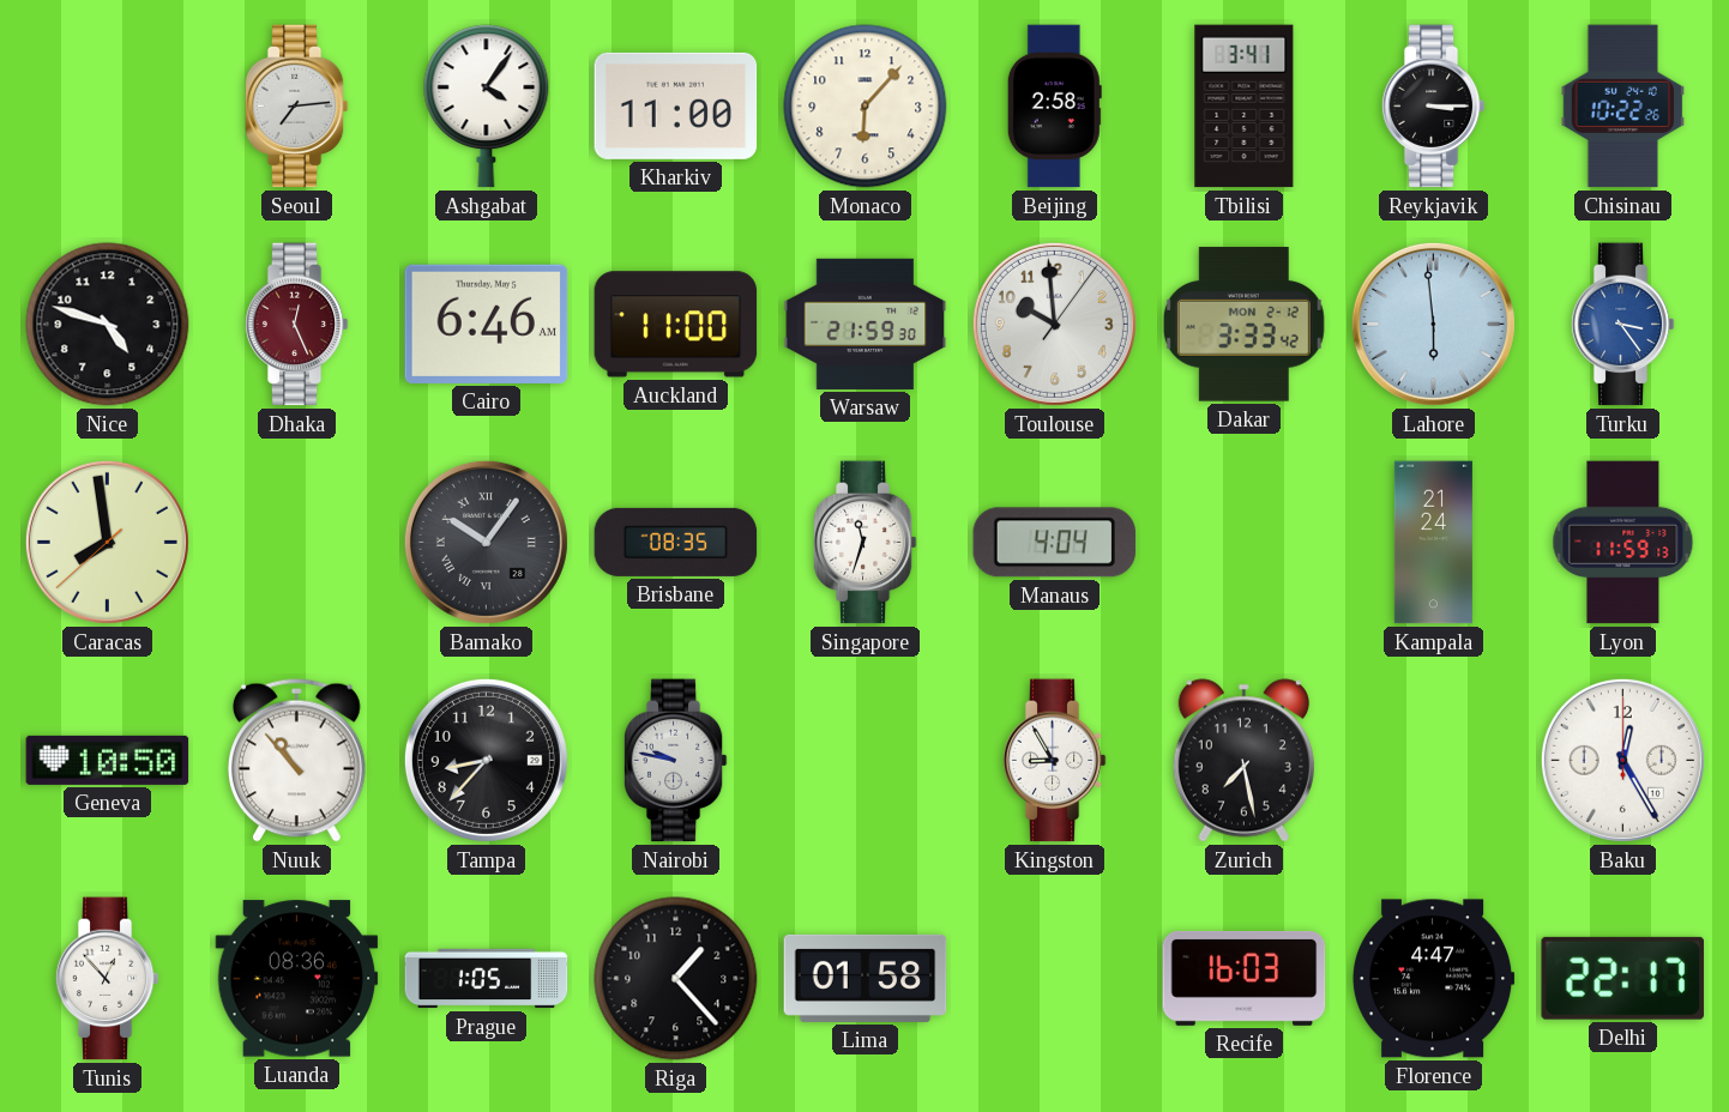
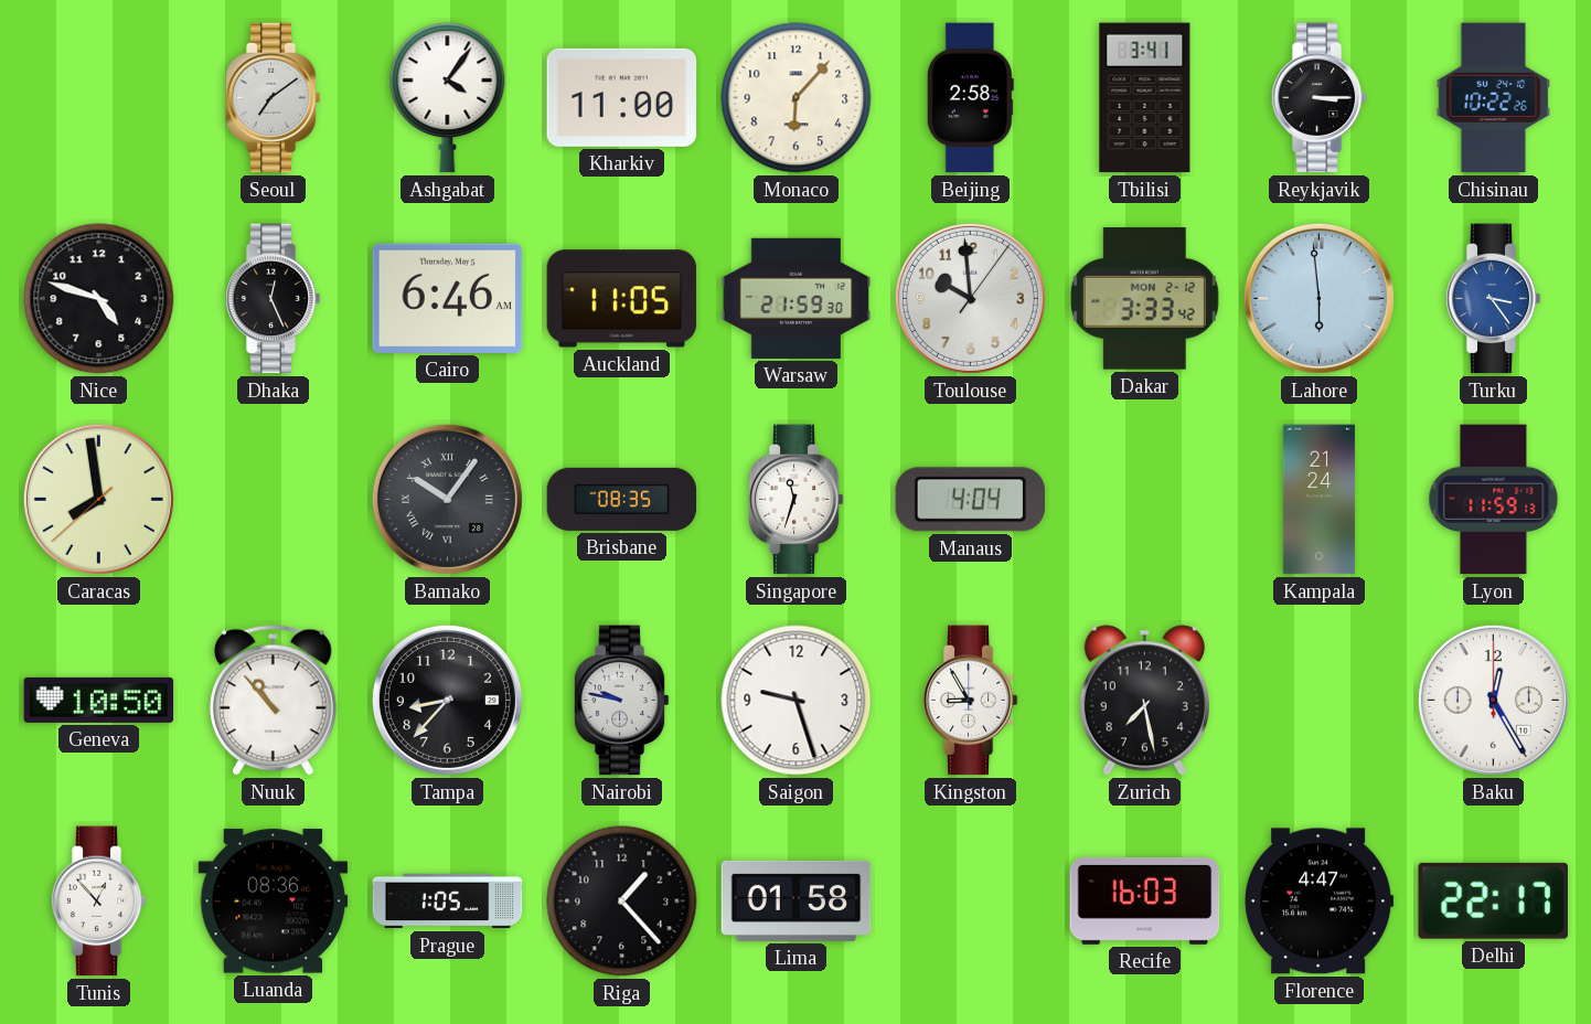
Seoul: 7:14 -> 7:09 (273, 98)
Dhaka dial: burgundy -> black (273, 299)
Auckland: 11:00 -> 11:05 (622, 299)
Saigon: none -> 9:27 (797, 701)
